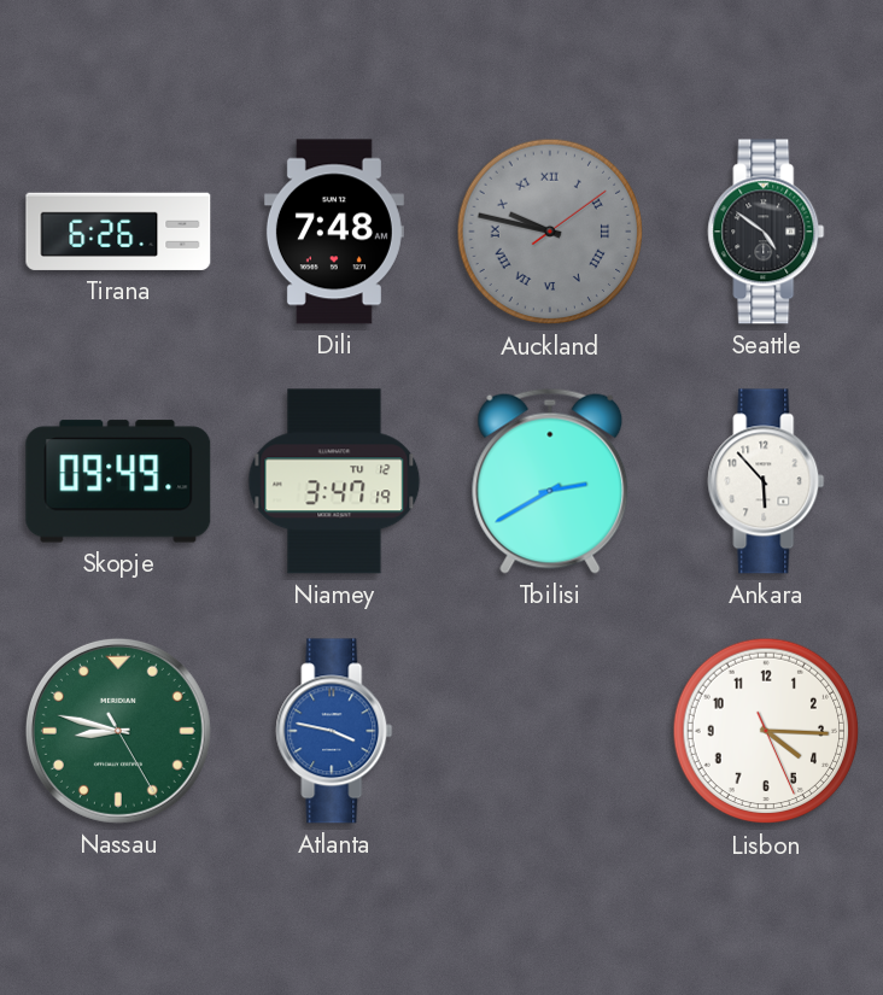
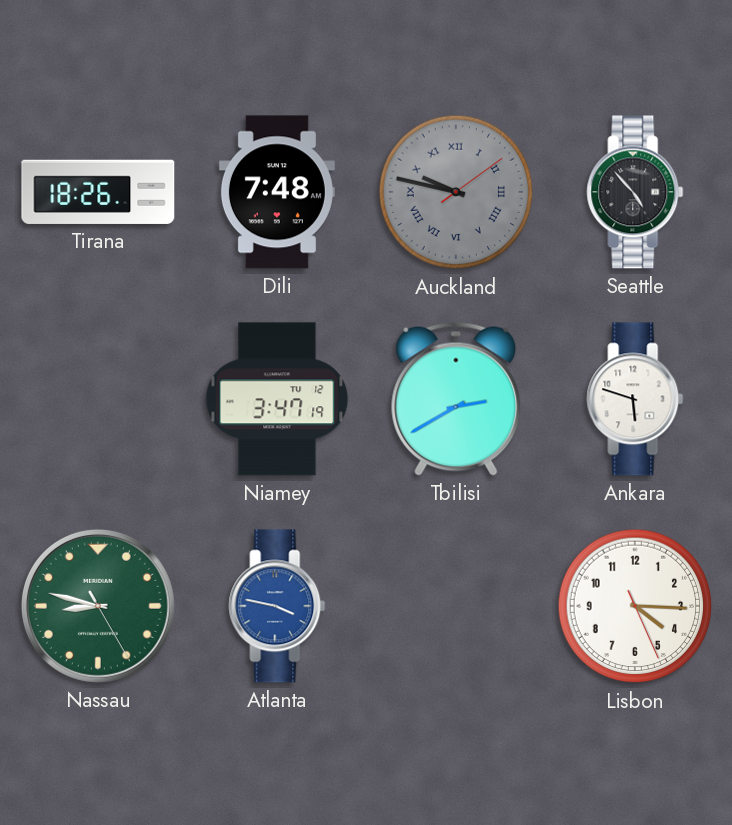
Tirana: 6:26 -> 18:26 (98, 192)
Seattle: 4:51 -> 4:53 (635, 192)
Skopje: 09:49 -> none (118, 481)
Ankara: 5:53 -> 5:48 (635, 399)
